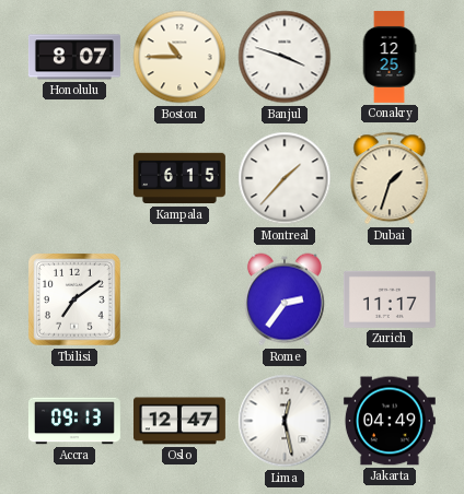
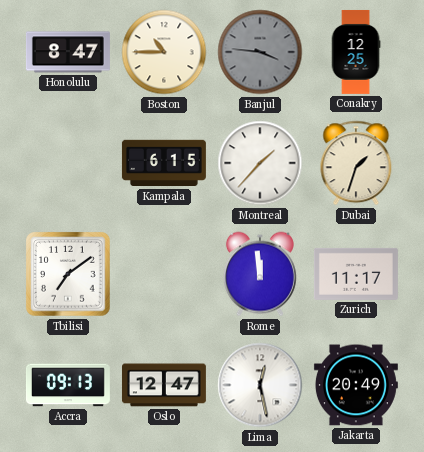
Honolulu: 8:07 -> 8:47 (68, 52)
Banjul: 3:48 -> 3:46 (260, 52)
Banjul dial: white -> grey (260, 52)
Rome: 2:36 -> 11:59 (260, 274)
Jakarta: 04:49 -> 20:49 (356, 385)
